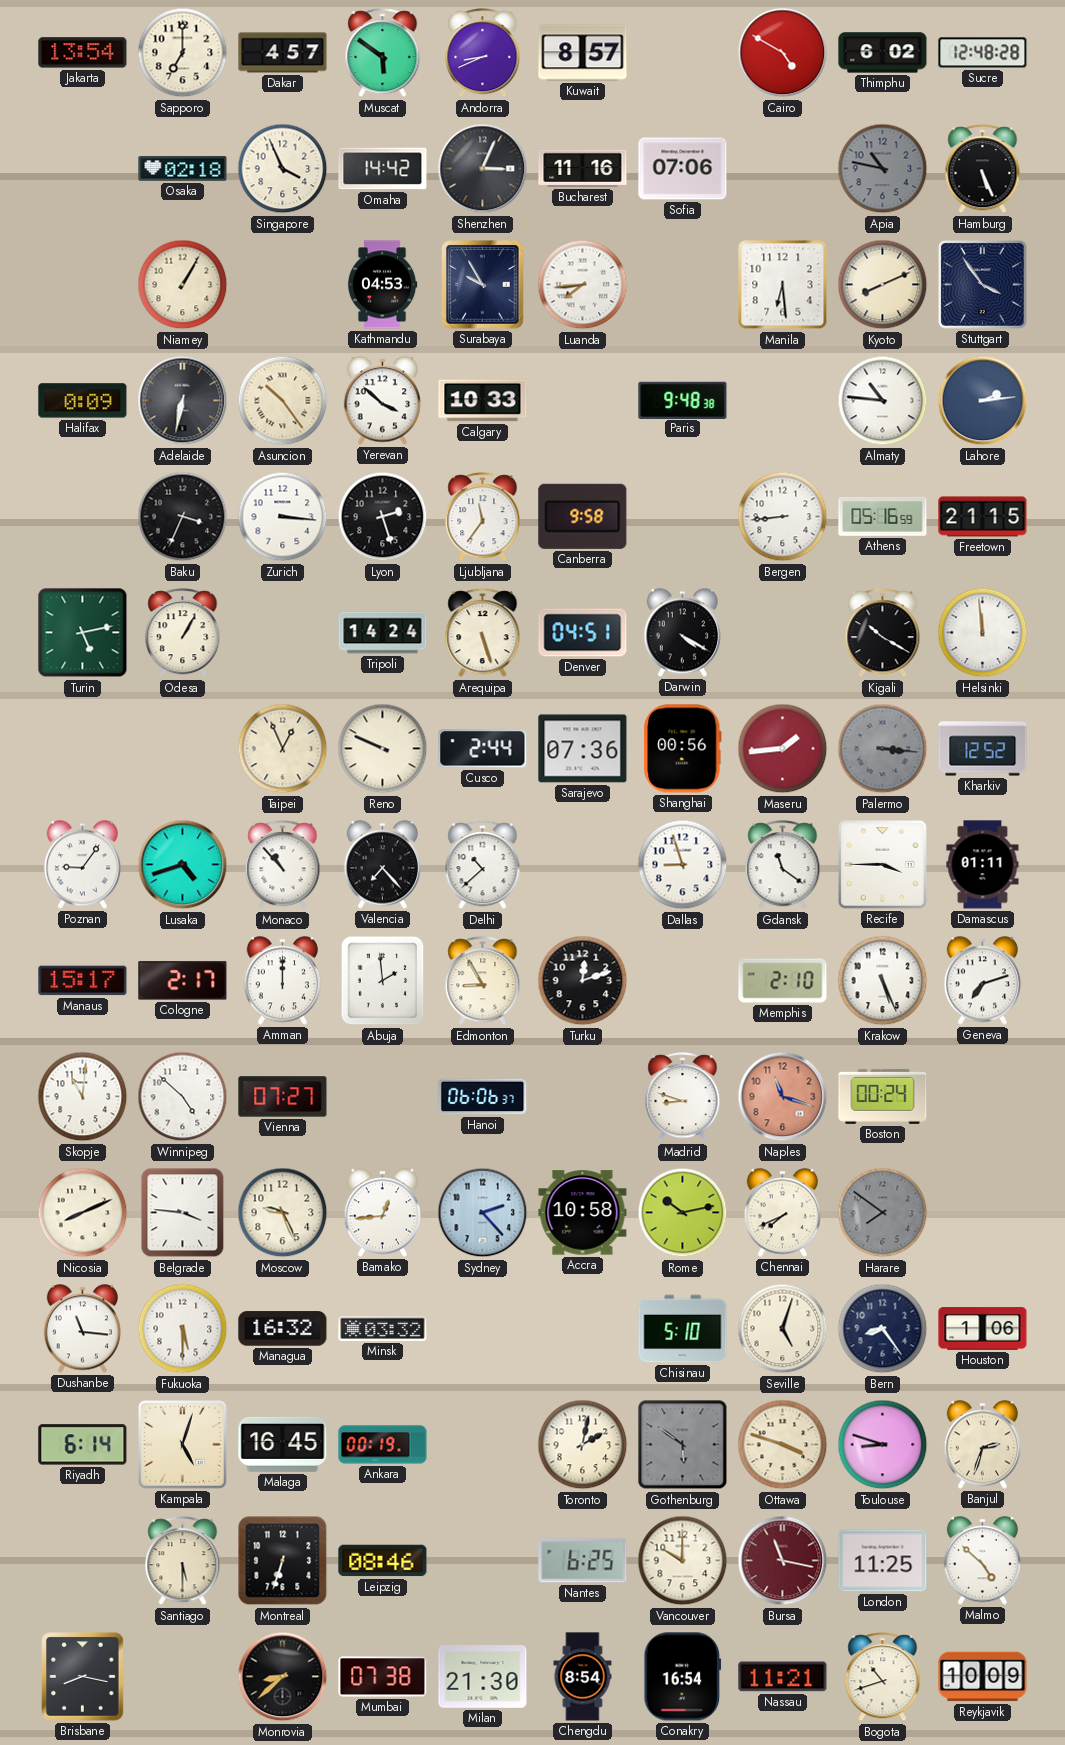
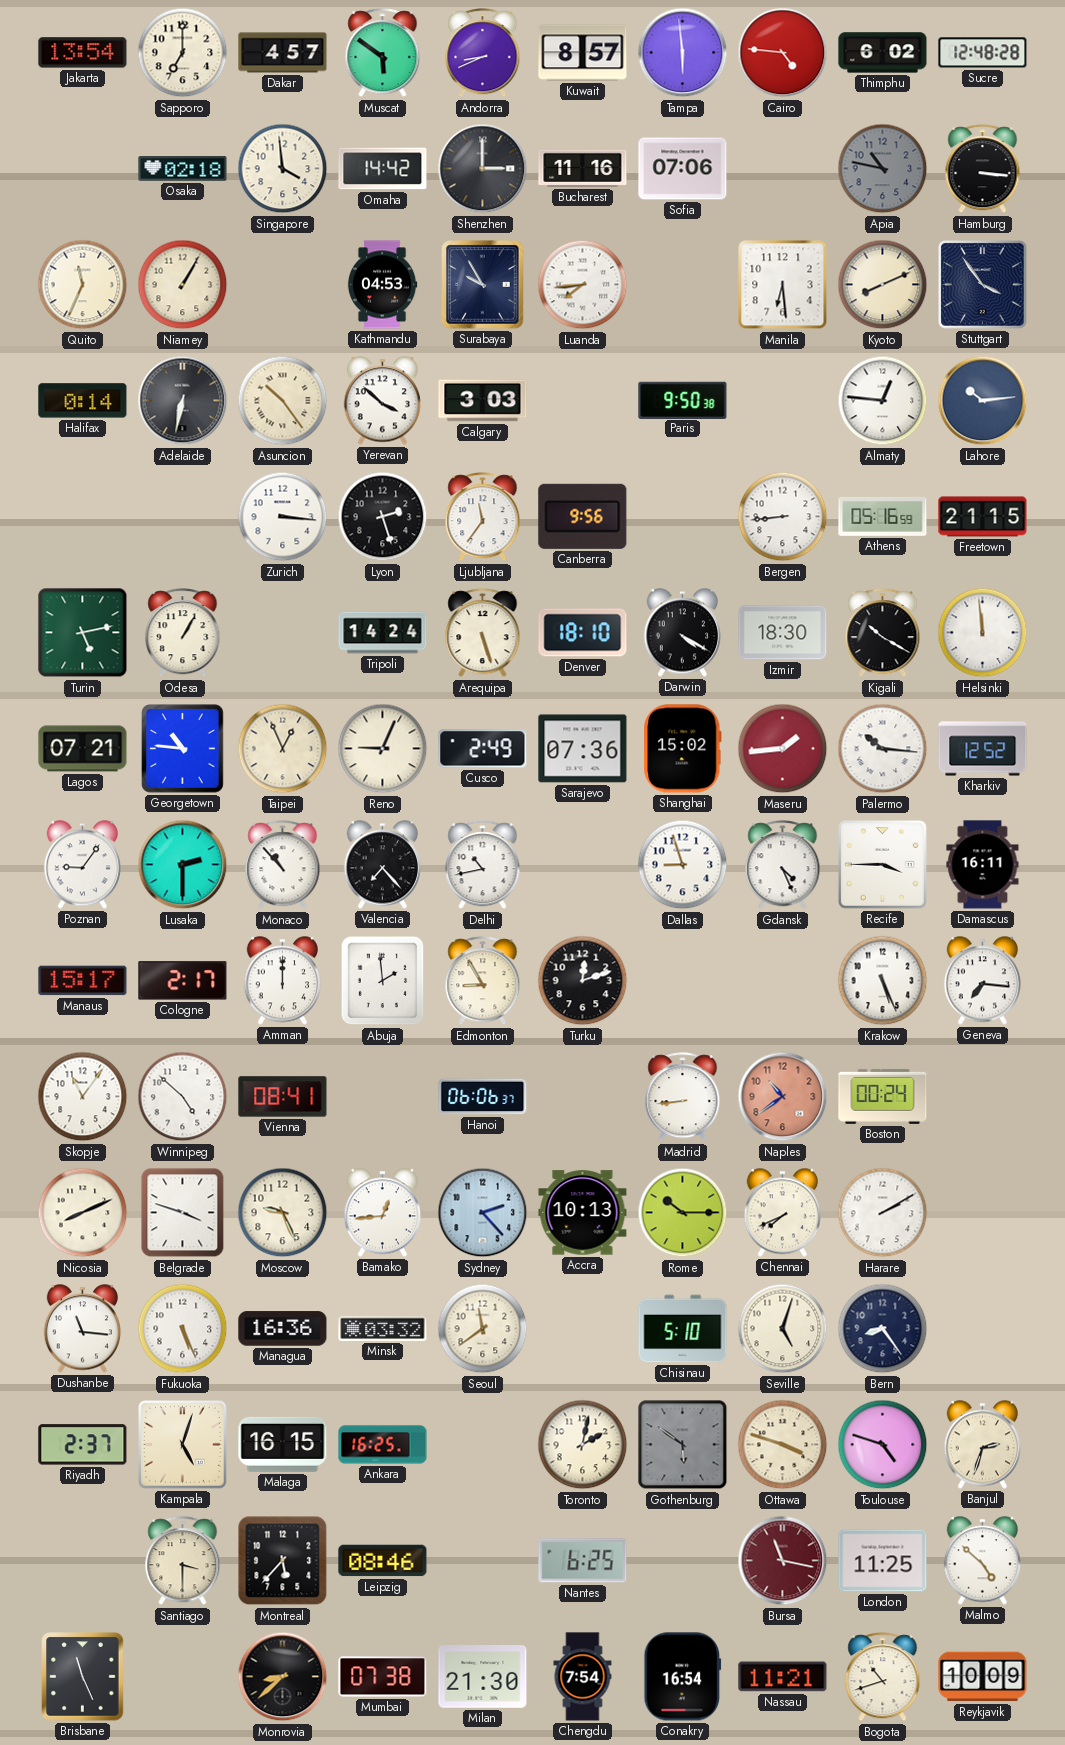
Tampa: none -> 5:59 (683, 53)
Cairo: 4:50 -> 4:46 (783, 53)
Singapore: 3:56 -> 3:59 (283, 169)
Shenzhen: 3:04 -> 3:00 (483, 169)
Hamburg: 5:26 -> 3:16 (983, 169)
Quito: none -> 11:34 (83, 285)
Halifax: 0:09 -> 0:14 (83, 401)
Calgary: 10:33 -> 3:03 (483, 401)
Paris: 9:48 -> 9:50 (683, 400)
Almaty: 10:46 -> 12:46 (883, 401)
Lahore: 2:14 -> 10:14 (983, 401)
Baku: 3:34 -> none (183, 517)
Canberra: 9:58 -> 9:56 (583, 516)
Denver: 04:51 -> 18:10 (583, 633)
Izmir: none -> 18:30 (783, 633)
Lagos: none -> 07:21 (83, 749)
Georgetown: none -> 10:46 (183, 749)
Reno: 9:49 -> 9:04 (383, 749)
Cusco: 2:44 -> 2:49 (483, 749)
Shanghai: 00:56 -> 15:02 (683, 749)
Palermo: 3:16 -> 10:16 (883, 749)
Palermo dial: grey -> white (883, 749)
Lusaka: 4:42 -> 2:30 (183, 865)
Delhi: 10:38 -> 10:43 (483, 865)
Gdansk: 11:21 -> 4:26 (783, 865)
Damascus: 01:11 -> 16:11 (983, 865)
Memphis: 2:10 -> none (783, 981)
Geneva: 7:12 -> 7:16 (983, 981)
Skopje: 11:01 -> 11:06 (83, 1097)
Vienna: 07:27 -> 08:41 (283, 1097)
Madrid: 8:48 -> 8:44 (683, 1097)
Naples: 11:18 -> 10:39 (783, 1097)
Belgrade: 3:46 -> 3:48 (183, 1213)
Accra: 10:58 -> 10:13 (583, 1213)
Rome: 10:13 -> 10:15 (683, 1213)
Harare: 7:51 -> 2:10 (883, 1213)
Harare dial: grey -> white (883, 1213)
Fukuoka: 5:30 -> 5:26 (183, 1329)
Managua: 16:32 -> 16:36 (283, 1329)
Seoul: none -> 11:39 (483, 1329)
Houston: 1:06 -> none (983, 1329)
Riyadh: 6:14 -> 2:37 (83, 1445)
Malaga: 16:45 -> 16:15 (283, 1444)
Ankara: 00:19 -> 16:25 (383, 1445)
Toulouse: 8:48 -> 4:48 (883, 1445)
Santiago: 5:30 -> 3:30 (183, 1561)
Montreal: 6:33 -> 5:37 (283, 1561)
Vancouver: 10:00 -> none (683, 1561)
Brisbane: 8:17 -> 11:26 (83, 1677)
Chengdu: 8:54 -> 7:54 (583, 1677)
